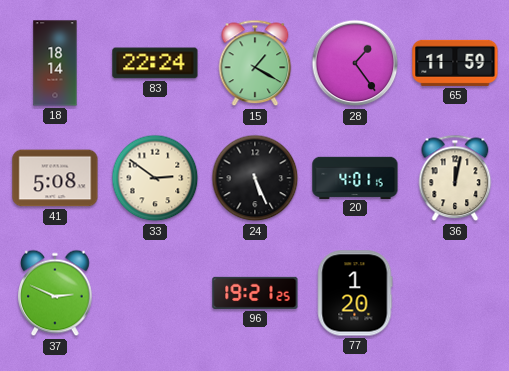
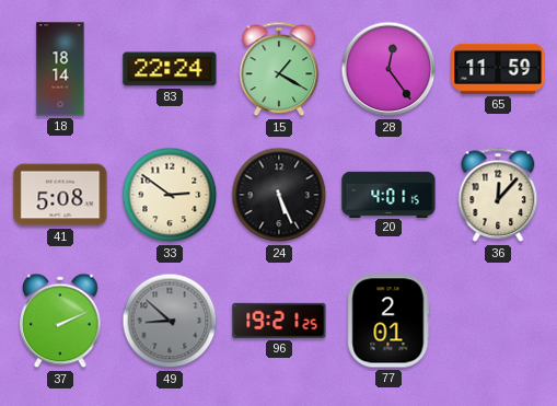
28: 1:24 -> 12:24 (388, 69)
36: 12:02 -> 12:07 (498, 195)
37: 2:49 -> 2:11 (60, 321)
49: none -> 8:52 (170, 321)
77: 1:20 -> 2:01 (388, 321)
